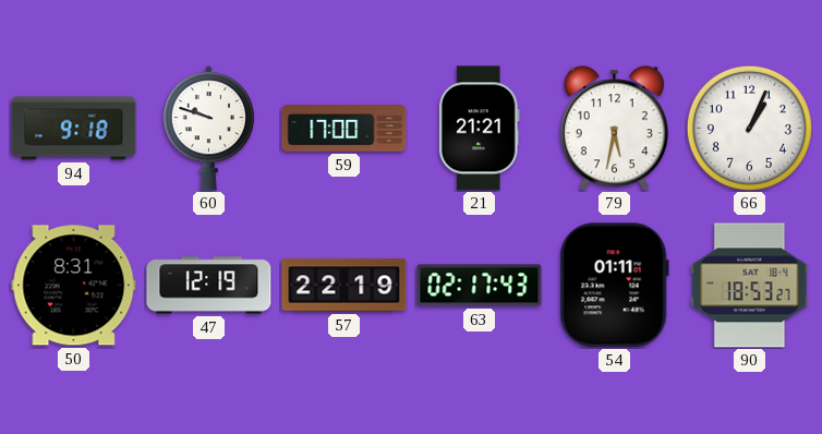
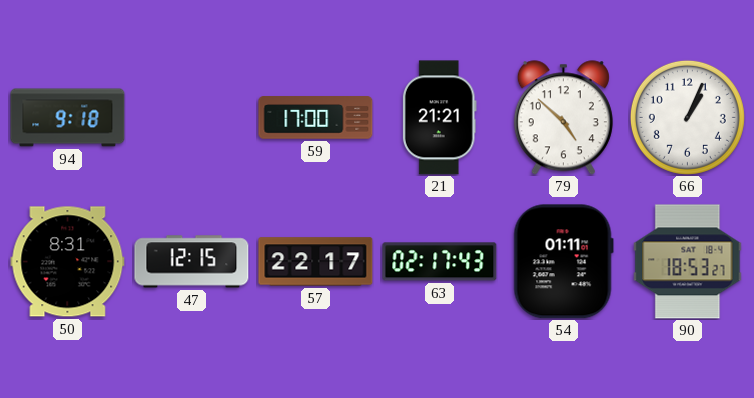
60: 9:48 -> none (208, 129)
79: 5:32 -> 4:52 (563, 118)
47: 12:19 -> 12:15 (192, 262)
57: 22:19 -> 22:17 (316, 262)
